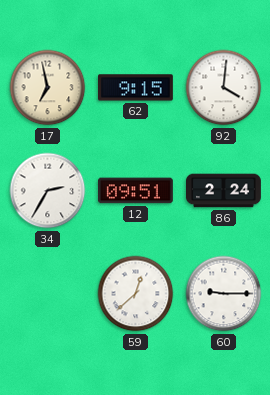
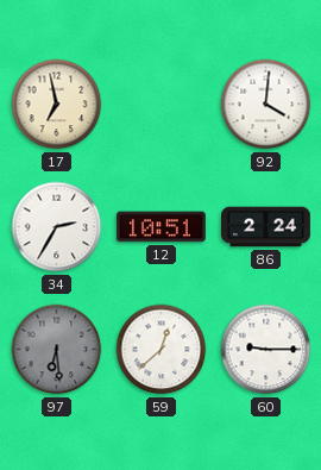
62: 9:15 -> none (136, 88)
12: 09:51 -> 10:51 (162, 227)
97: none -> 6:29 (57, 350)
